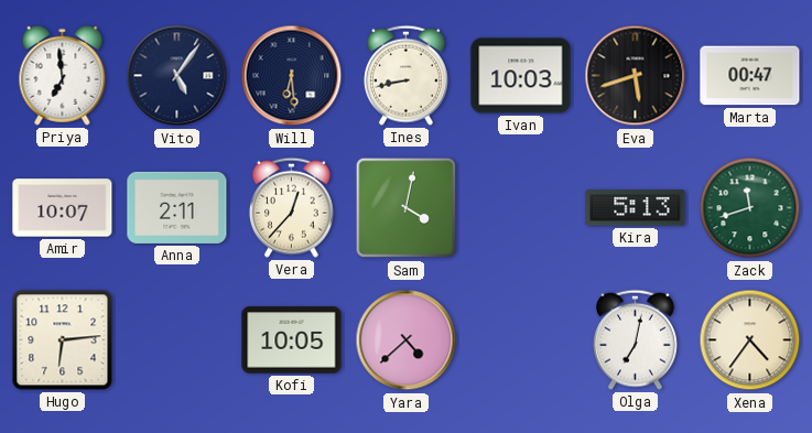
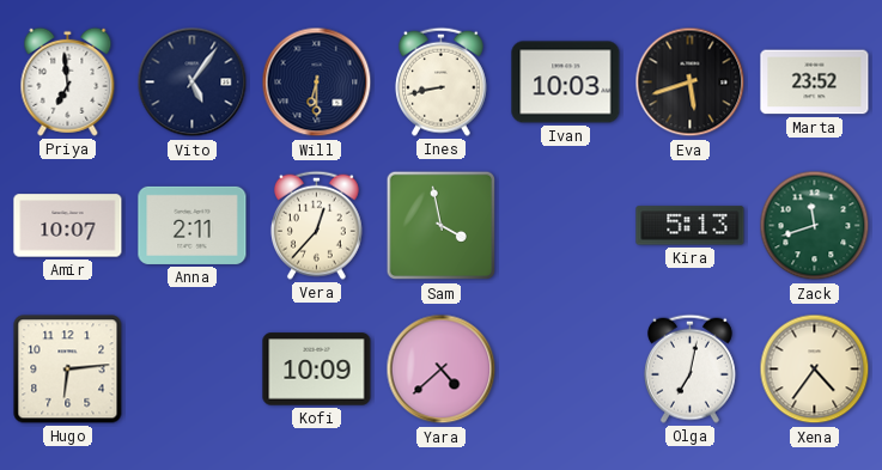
Will: 6:29 -> 6:30 (317, 83)
Marta: 00:47 -> 23:52 (815, 83)
Sam: 4:02 -> 3:58 (442, 226)
Kofi: 10:05 -> 10:09 (317, 370)
